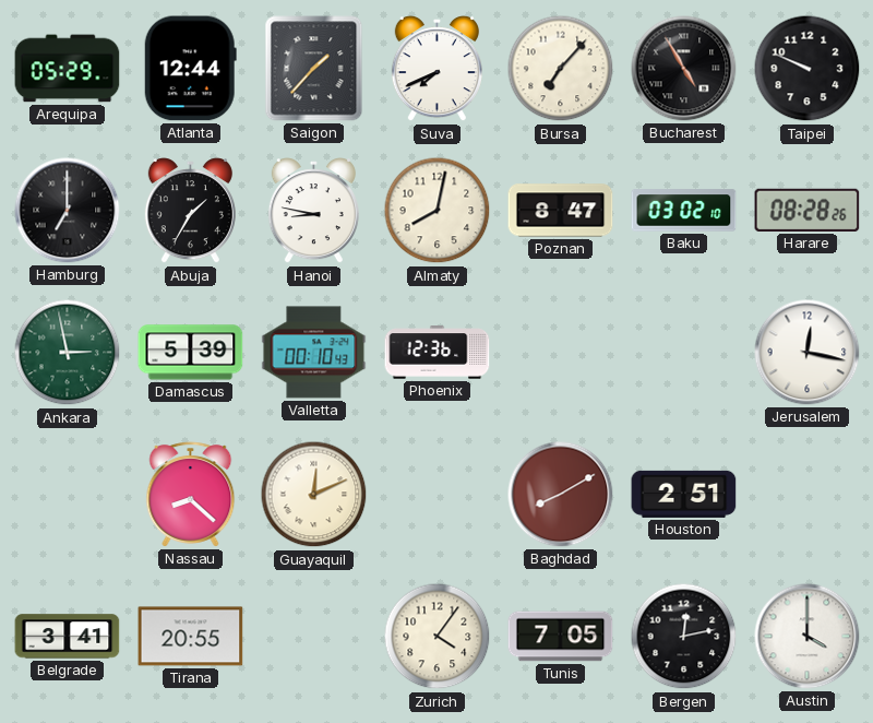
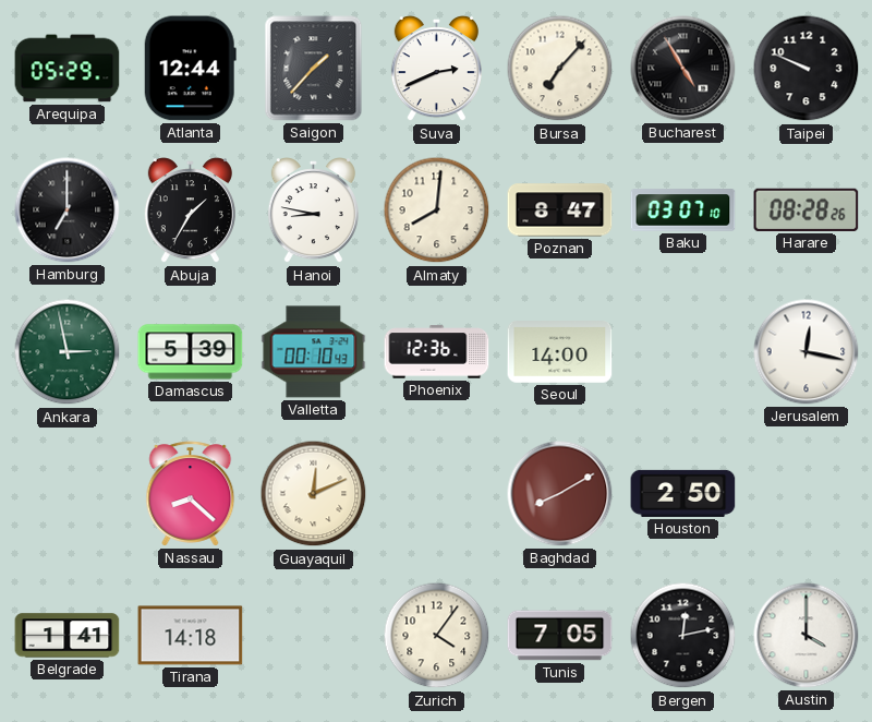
Suva: 7:41 -> 2:41 (436, 69)
Almaty: 8:02 -> 8:01 (437, 210)
Baku: 03:02 -> 03:07 (683, 210)
Seoul: none -> 14:00 (560, 352)
Houston: 2:51 -> 2:50 (683, 493)
Belgrade: 3:41 -> 1:41 (68, 636)
Tirana: 20:55 -> 14:18 (191, 636)
